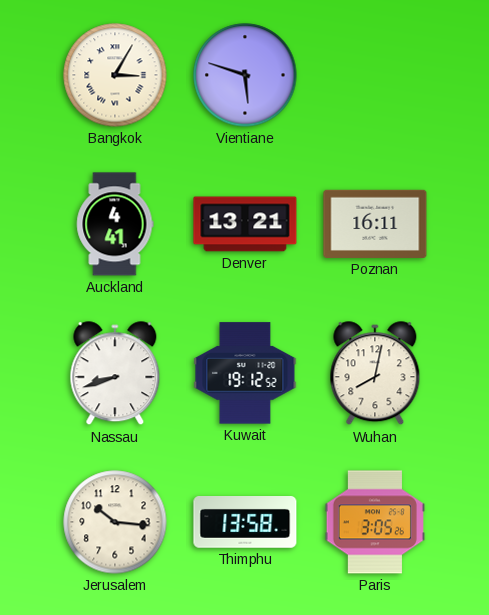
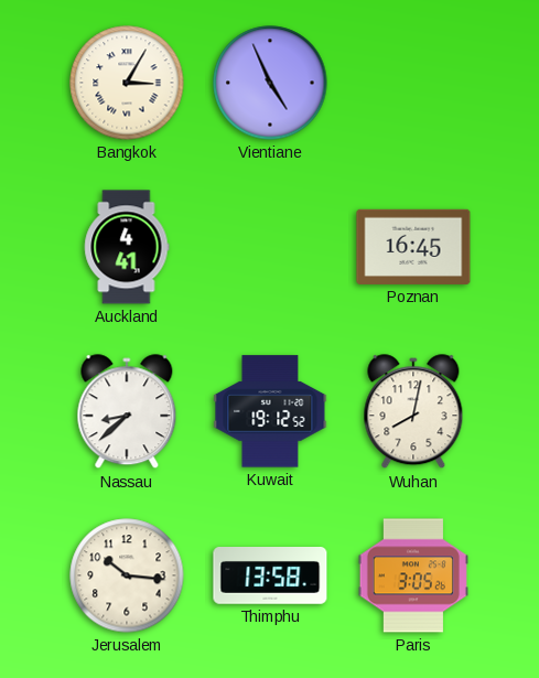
Vientiane: 5:48 -> 4:56 (270, 83)
Denver: 13:21 -> none (245, 224)
Poznan: 16:11 -> 16:45 (413, 247)
Nassau: 8:42 -> 8:38 (127, 412)
